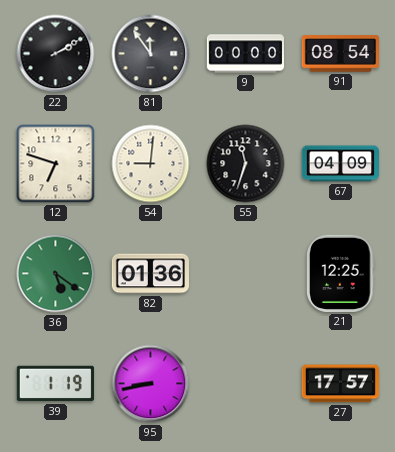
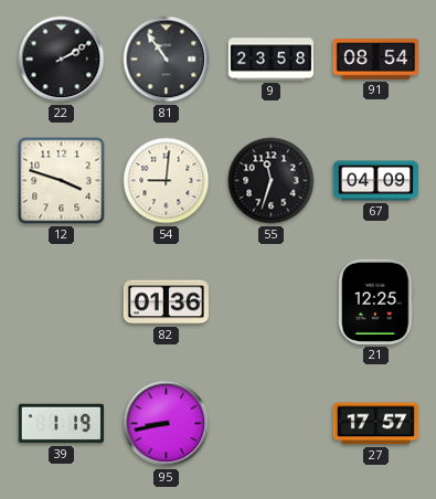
81: 11:54 -> 10:54 (167, 60)
9: 00:00 -> 23:58 (272, 60)
12: 6:48 -> 3:48 (62, 181)
36: 5:21 -> none (56, 274)
